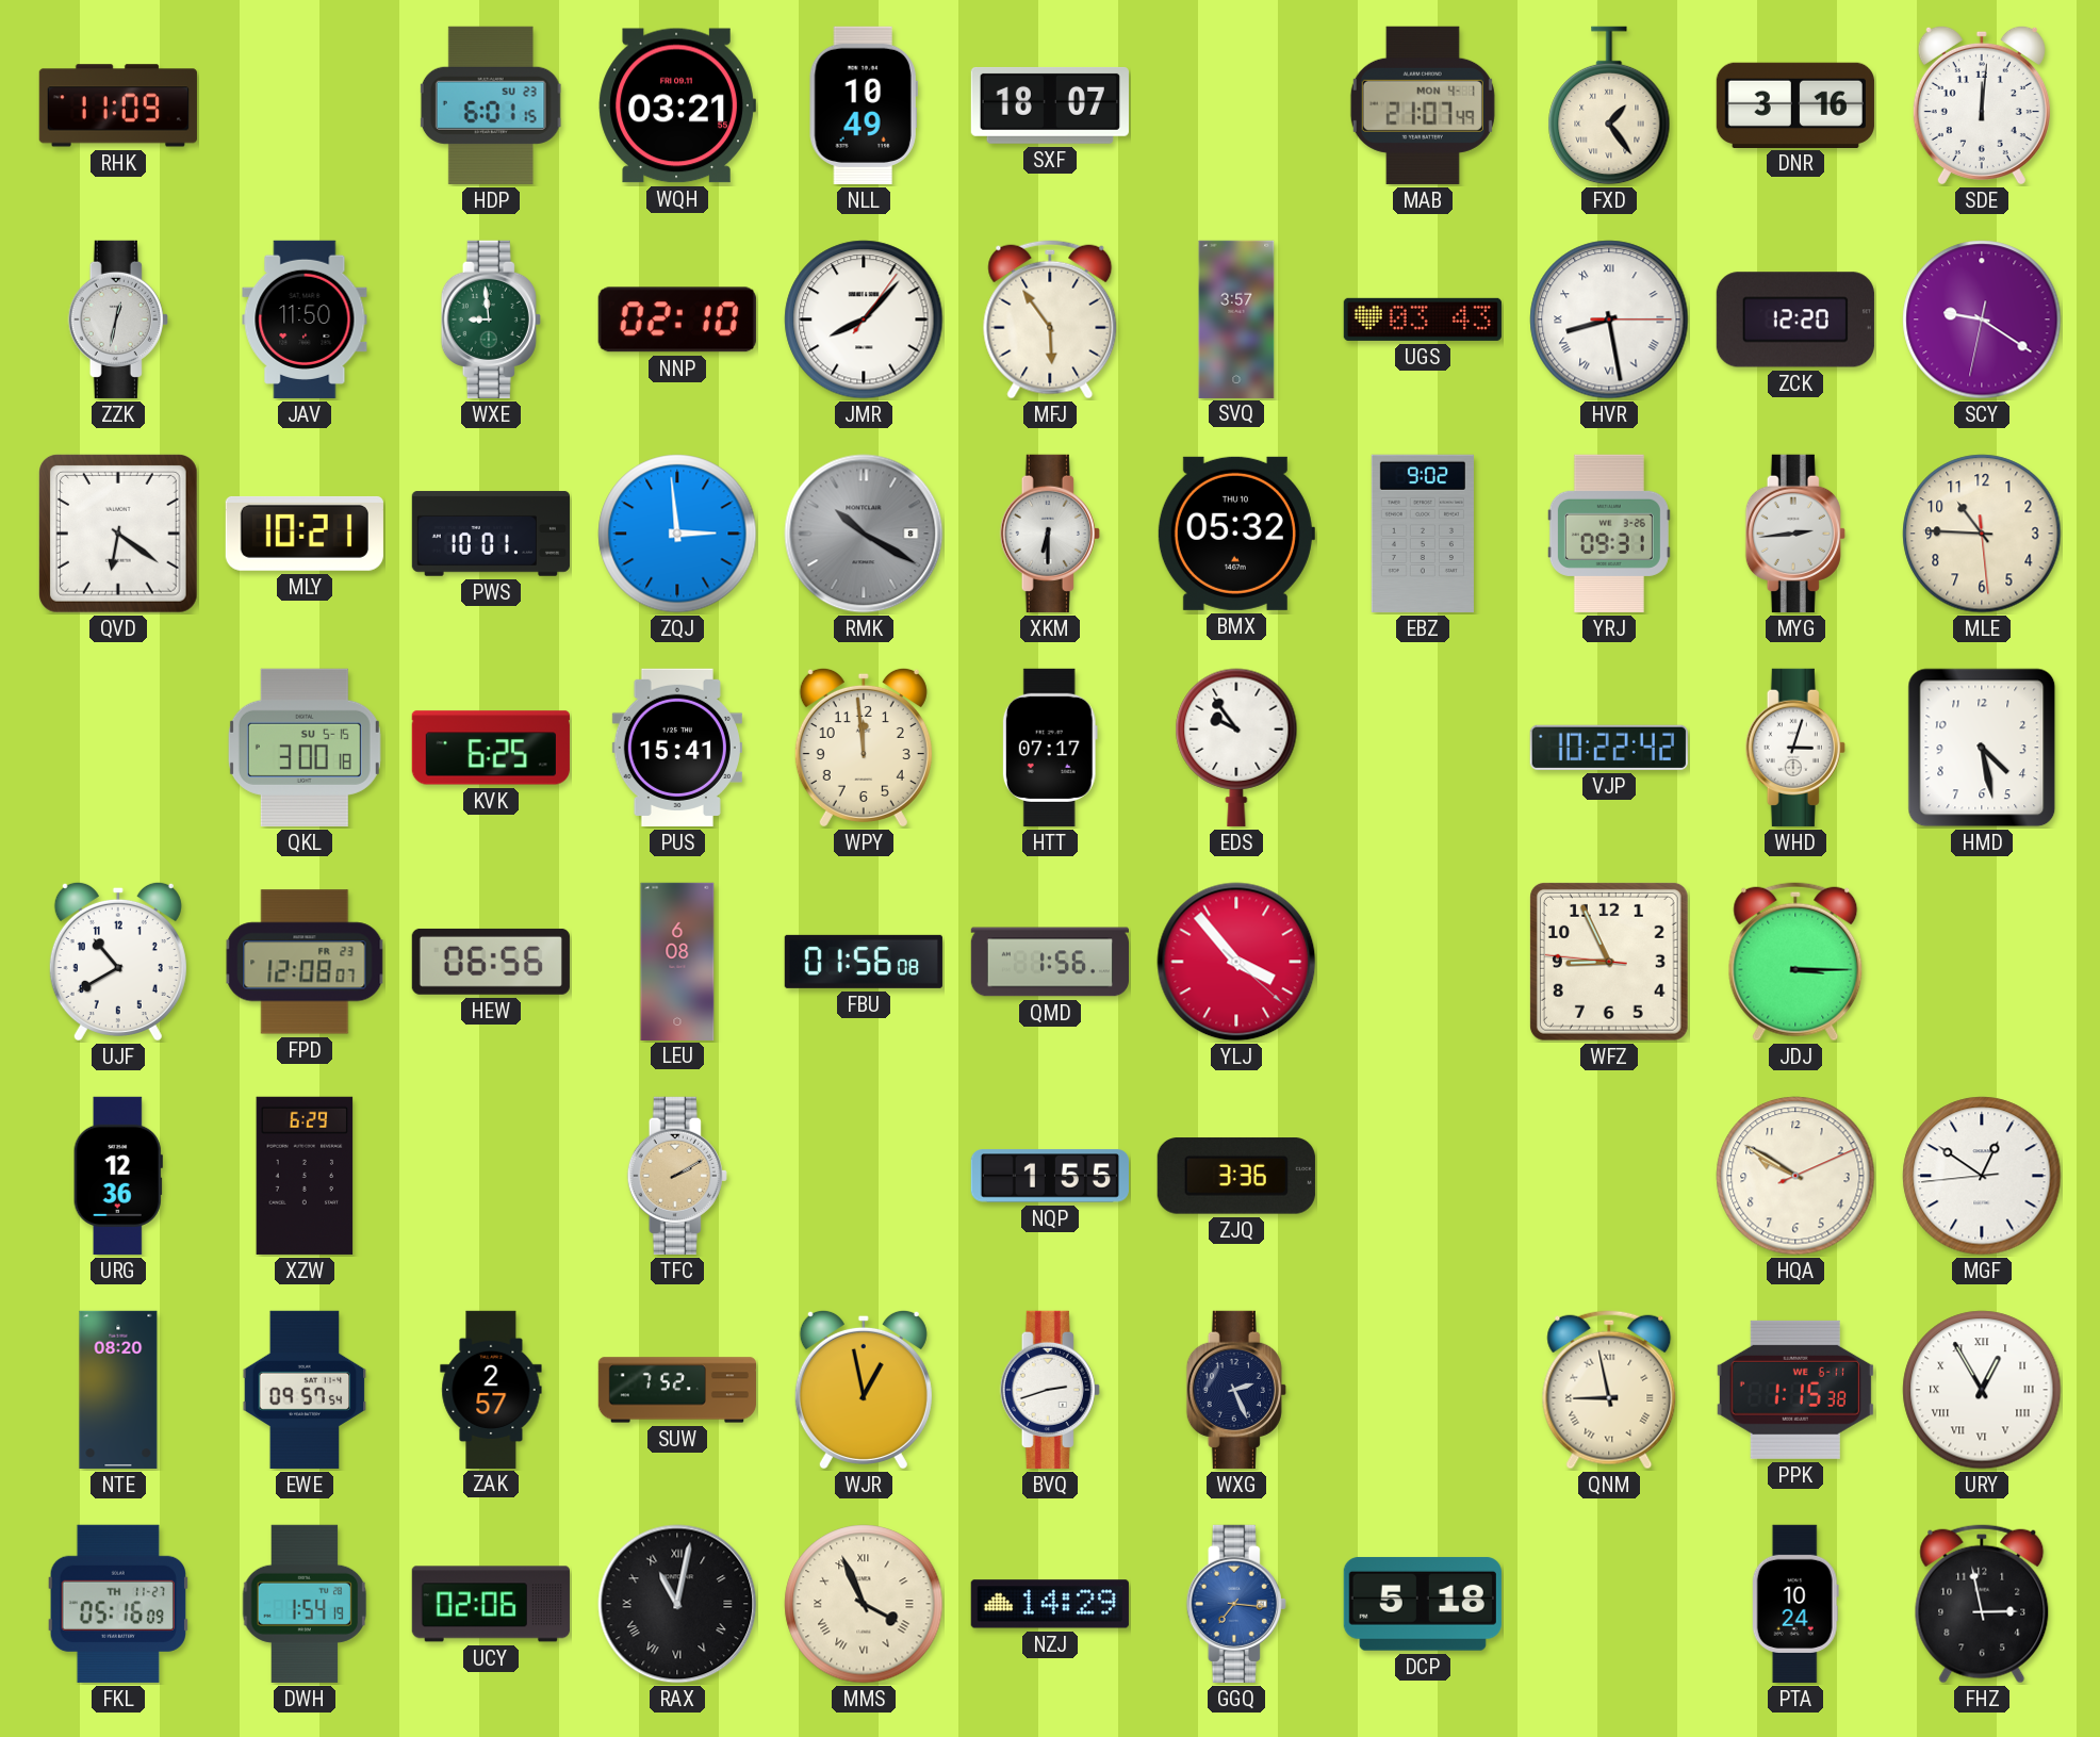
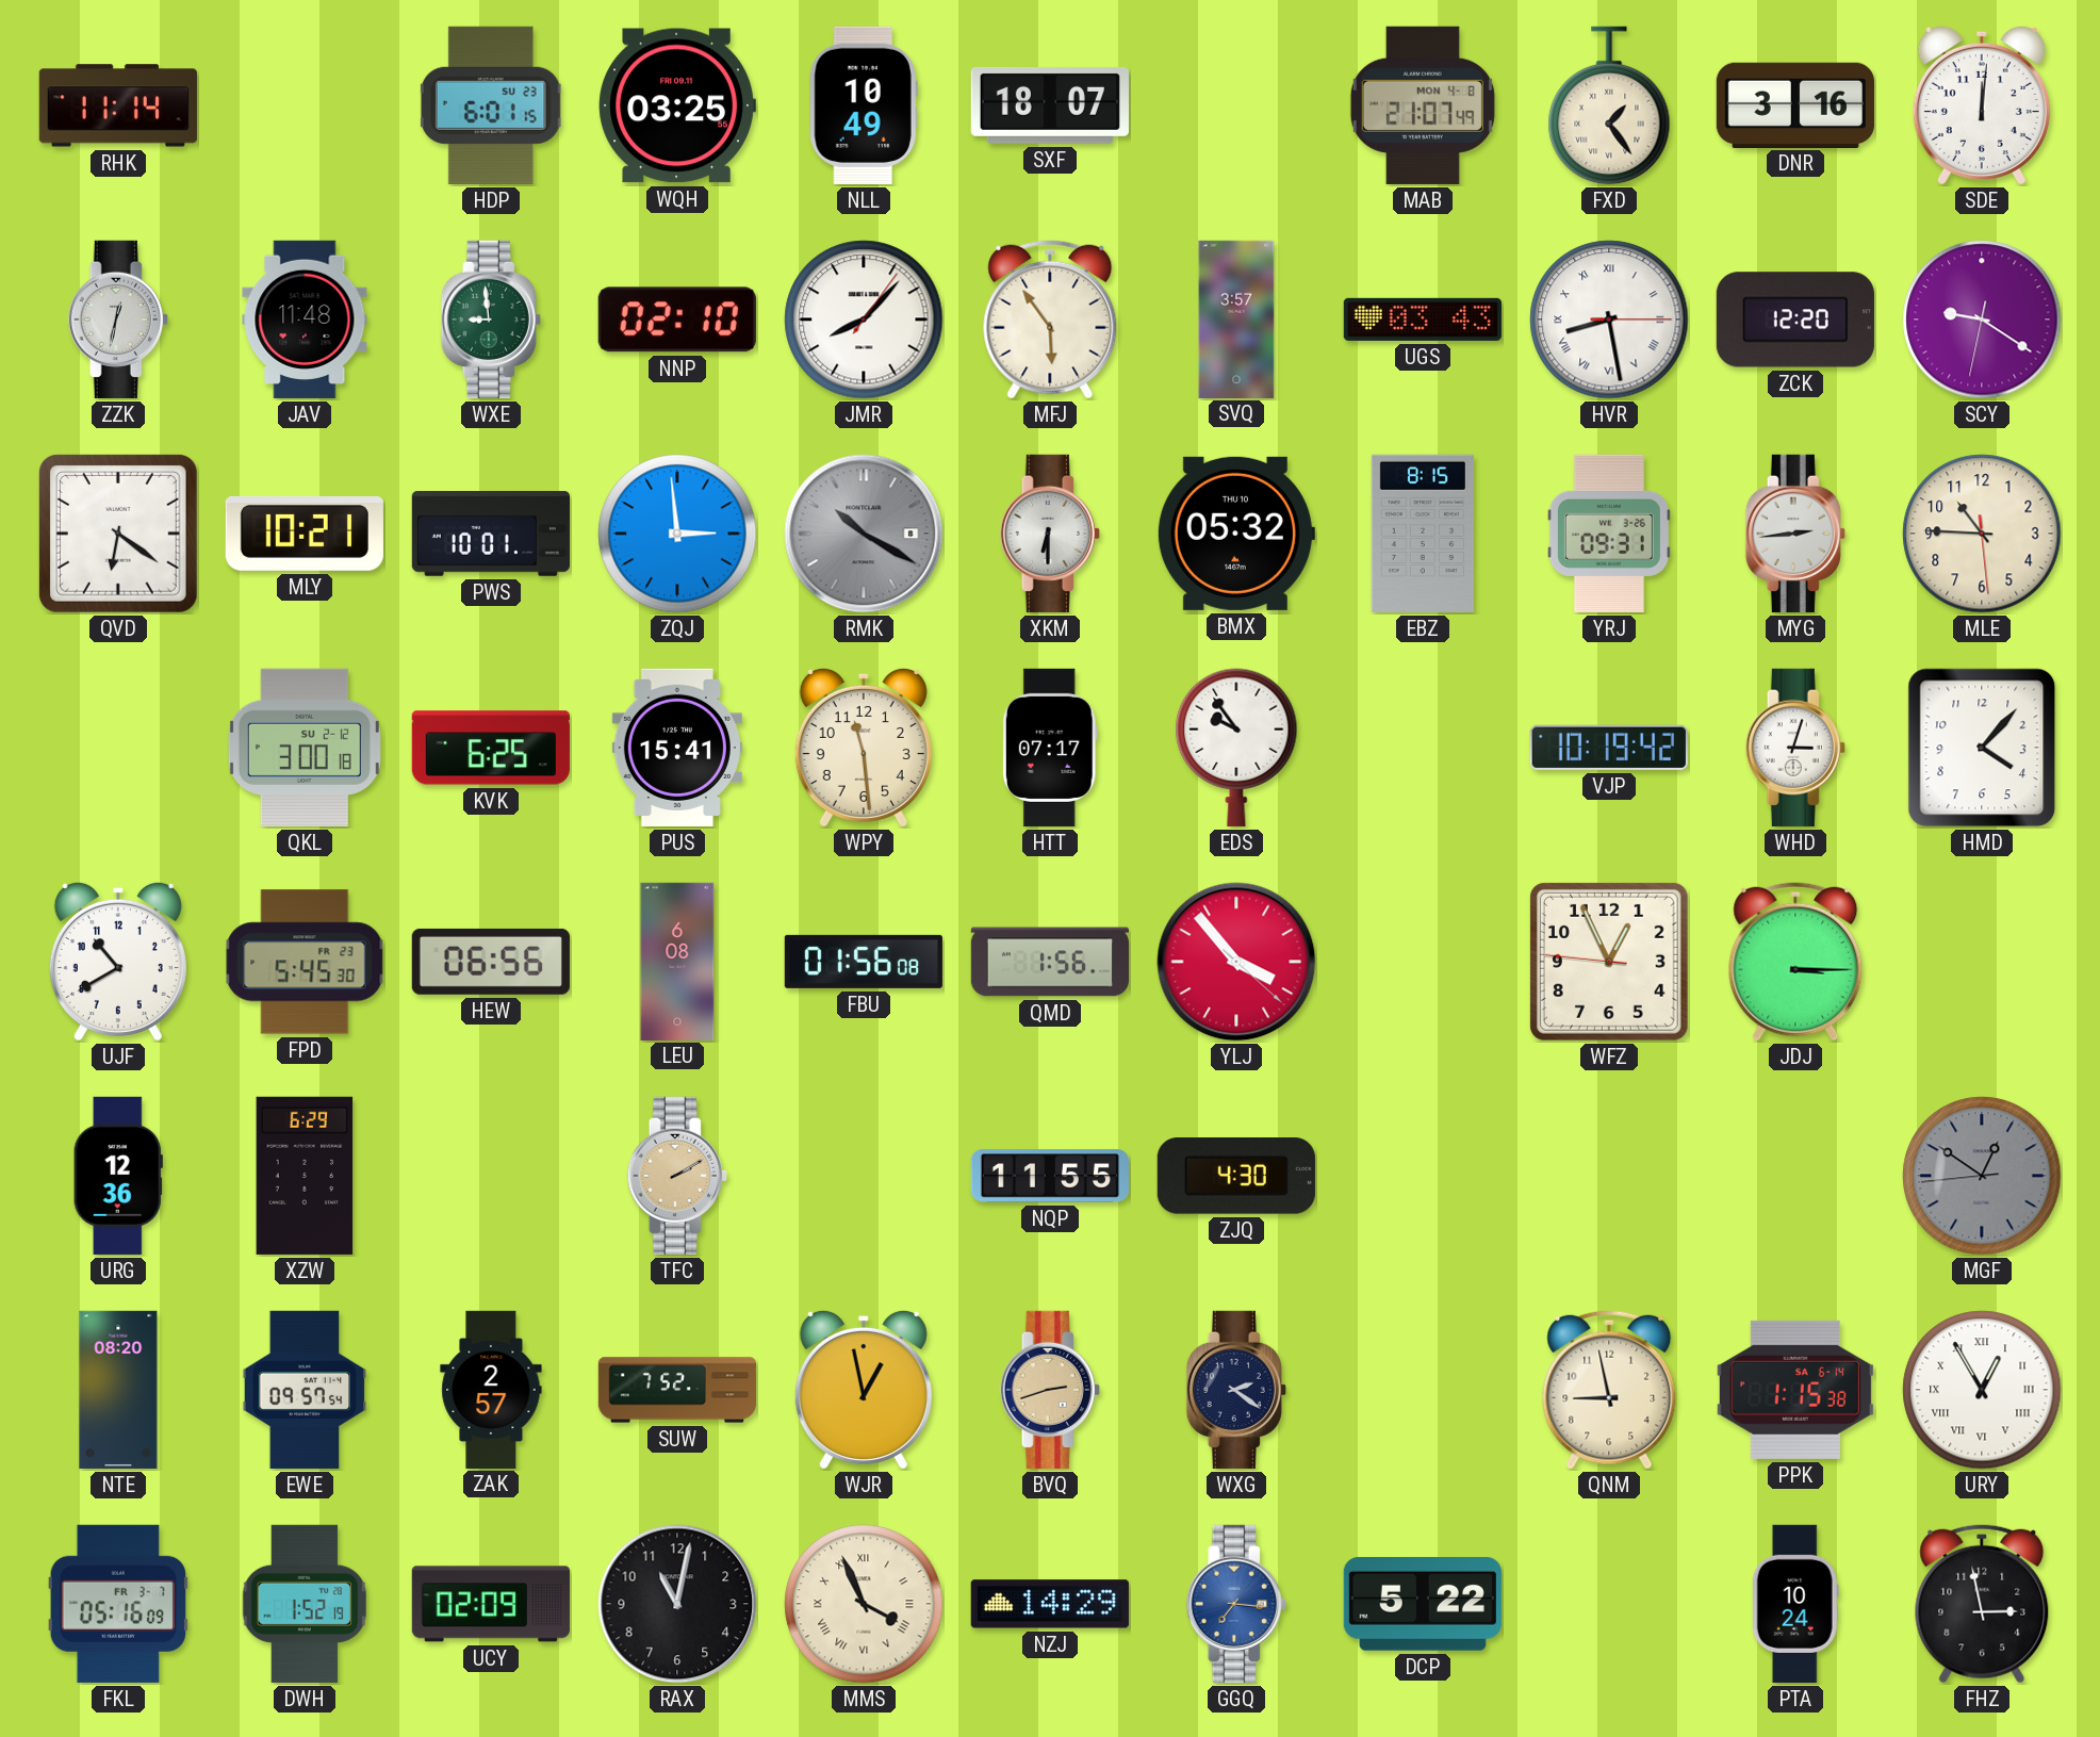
RHK: 11:09 -> 11:14 (118, 105)
WQH: 03:21 -> 03:25 (677, 105)
MAB date: MON 4-1 -> MON 4-8 (1423, 105)
JAV: 11:50 -> 11:48 (305, 319)
EBZ: 9:02 -> 8:15 (1423, 534)
QKL date: SU 5-15 -> SU 2-12 (305, 748)
WPY: 11:59 -> 11:29 (864, 747)
VJP: 10:22 -> 10:19 (1609, 748)
HMD: 4:28 -> 4:07 (1982, 748)
FPD: 12:08 -> 5:45 (305, 962)
WFZ: 8:55 -> 12:55 (1609, 962)
NQP: 1:55 -> 11:55 (1050, 1176)
ZJQ: 3:36 -> 4:30 (1236, 1176)
HQA: 9:50 -> none (1795, 1176)
MGF dial: white -> grey (1982, 1176)
BVQ dial: white -> champagne (1050, 1390)
WXG: 2:26 -> 2:21 (1236, 1390)
QNM numerals: Roman -> Arabic (1609, 1390)
PPK date: WE 6-11 -> SA 6-14 (1795, 1390)
FKL date: TH 11-27 -> FR 3-7 (118, 1604)
DWH: 1:54 -> 1:52 (305, 1604)
UCY: 02:06 -> 02:09 (491, 1604)
RAX numerals: Roman -> Arabic (677, 1604)
DCP: 5:18 -> 5:22 (1423, 1604)
